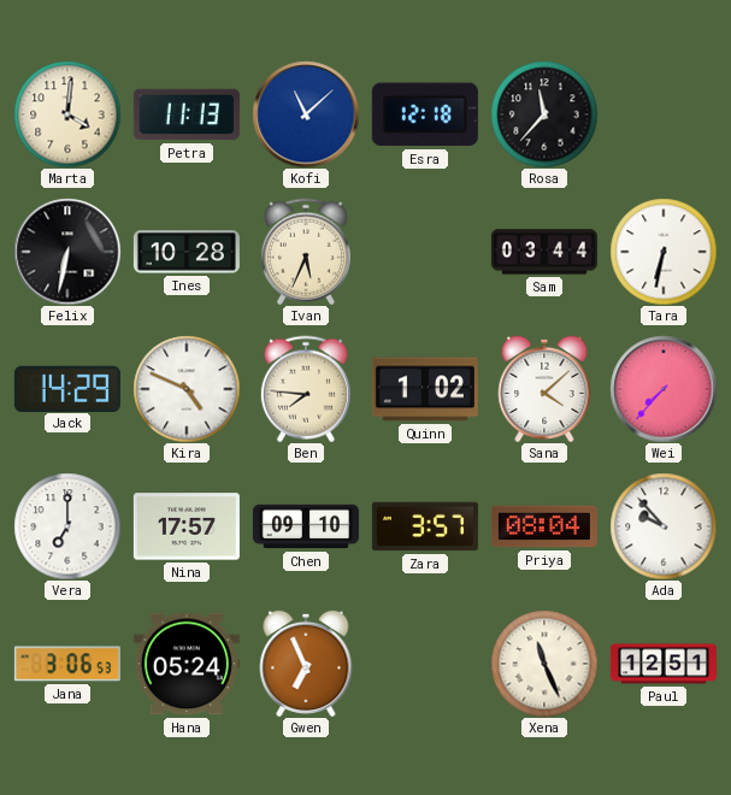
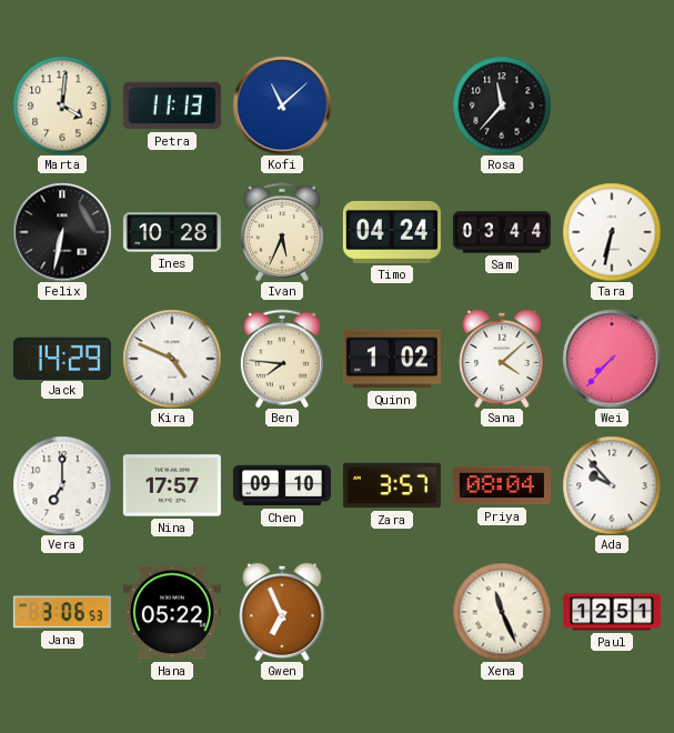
Esra: 12:18 -> none (425, 114)
Timo: none -> 04:24 (392, 232)
Hana: 05:24 -> 05:22 (172, 612)
